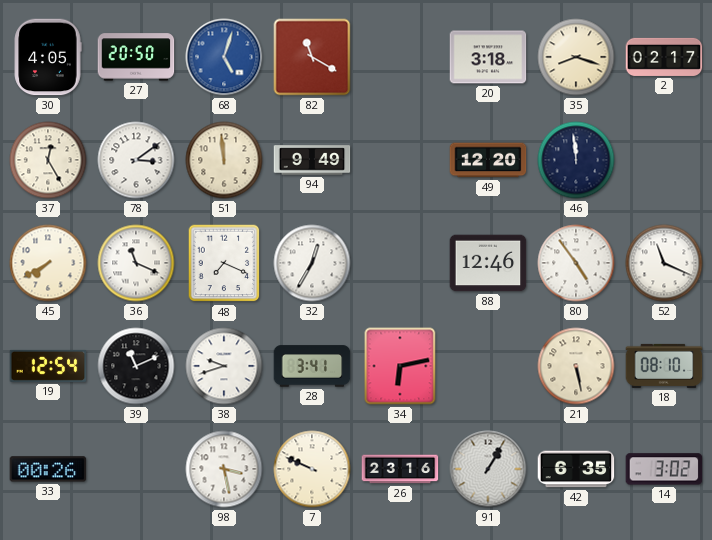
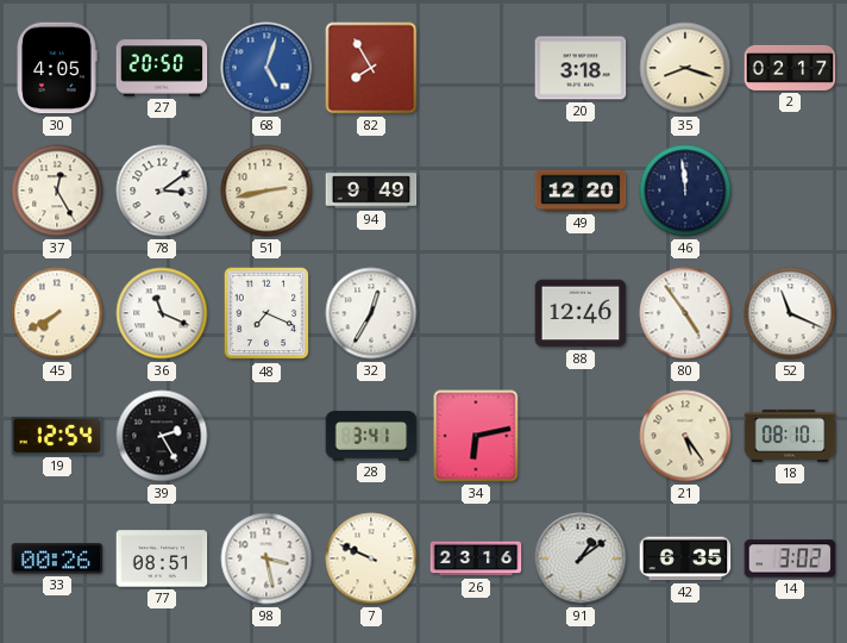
82: 11:20 -> 7:55 (371, 68)
51: 11:59 -> 2:43 (266, 191)
39: 11:11 -> 2:25 (162, 436)
38: 9:42 -> none (224, 366)
21: 5:28 -> 5:24 (685, 436)
77: none -> 08:51 (162, 558)
91: 1:05 -> 1:09 (581, 558)
